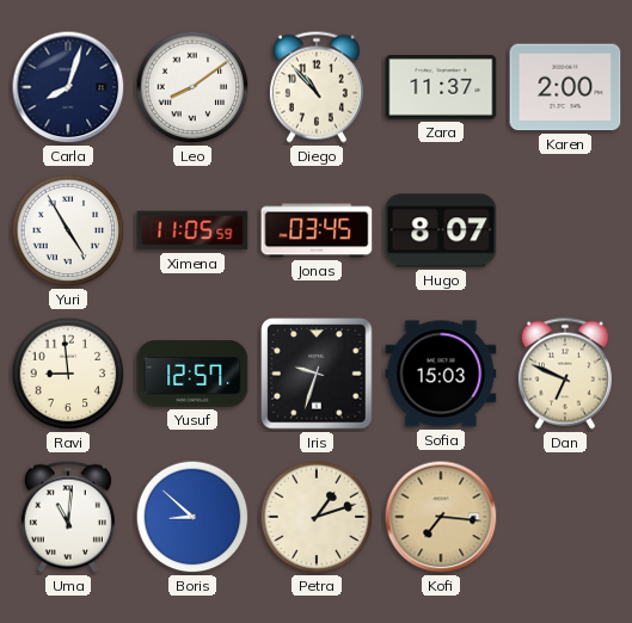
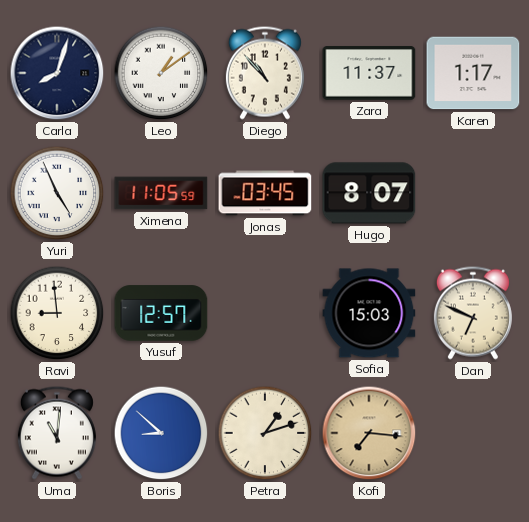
Leo: 8:09 -> 1:09 (161, 73)
Karen: 2:00 -> 1:17 (473, 73)
Yuri: 4:55 -> 4:56 (57, 193)
Iris: 9:33 -> none (317, 374)
